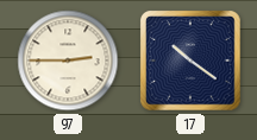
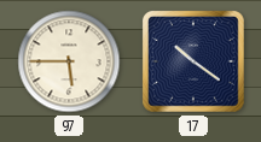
97: 2:45 -> 5:45 (69, 61)
